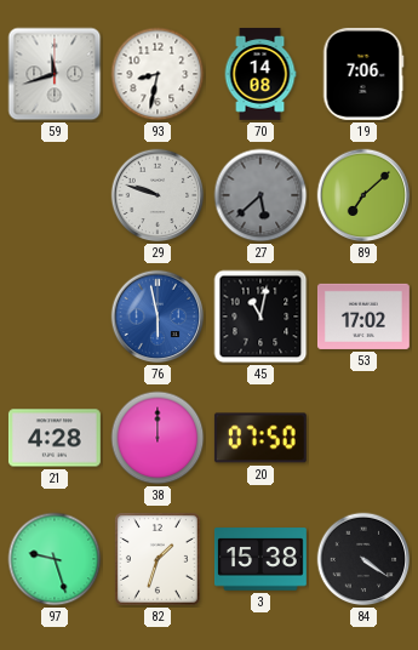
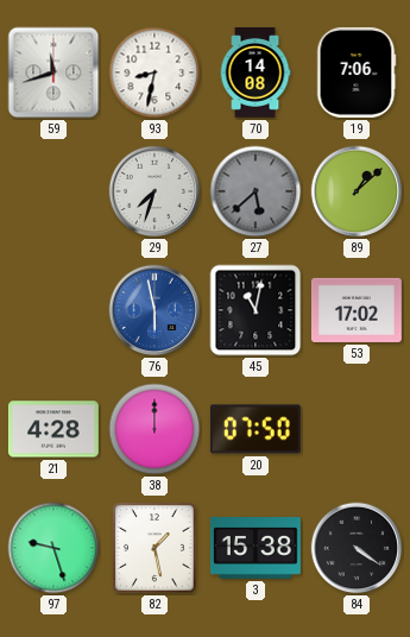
29: 9:48 -> 7:33 (154, 191)
89: 7:08 -> 1:08 (357, 191)
82: 1:33 -> 1:28 (154, 548)
